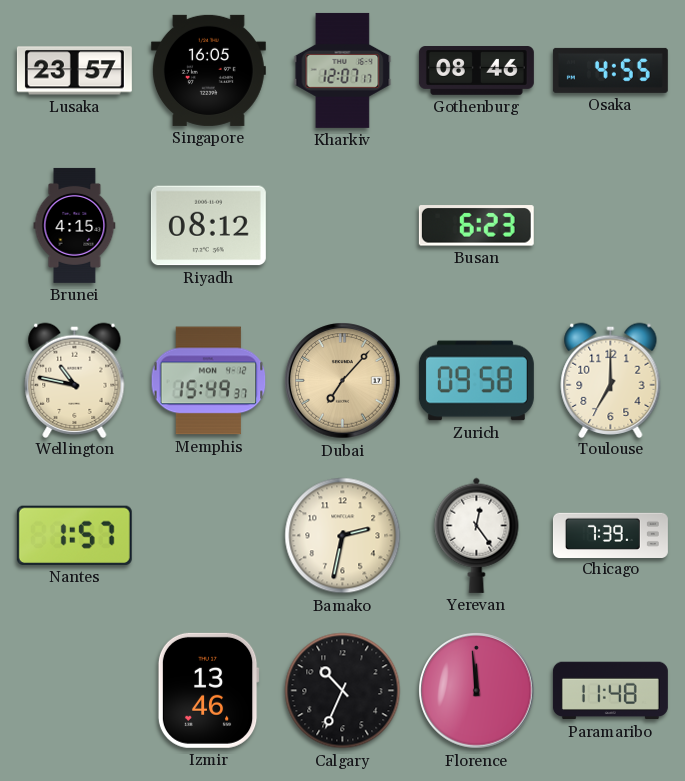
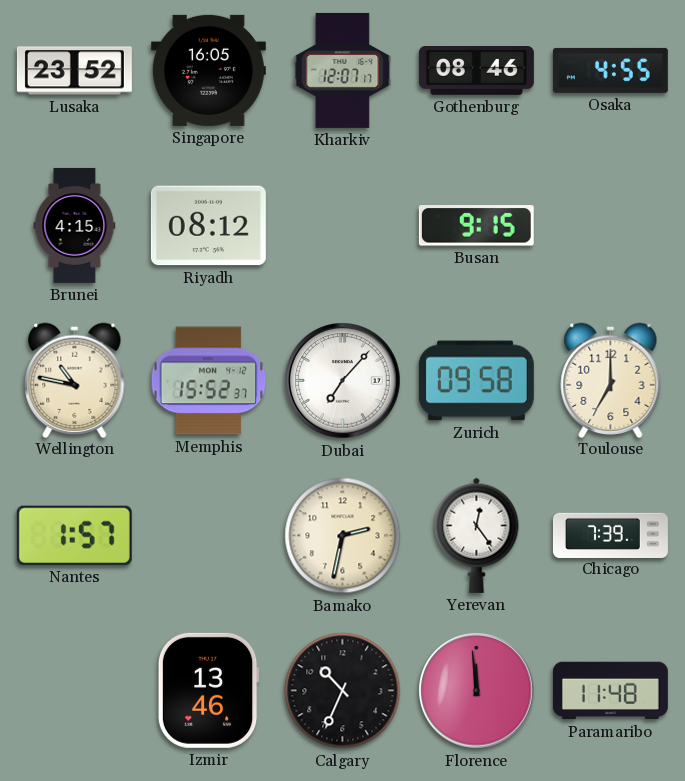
Lusaka: 23:57 -> 23:52 (74, 71)
Busan: 6:23 -> 9:15 (476, 226)
Memphis: 15:49 -> 15:52 (209, 381)
Dubai dial: champagne -> white (343, 381)
